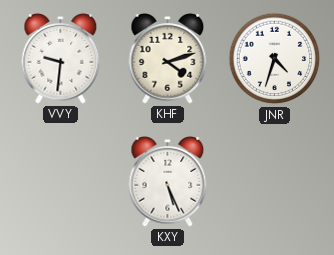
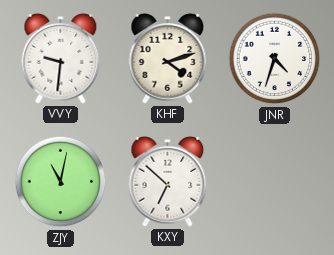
ZJY: none -> 11:02 (61, 182)
KXY: 5:26 -> 6:52 (168, 181)
